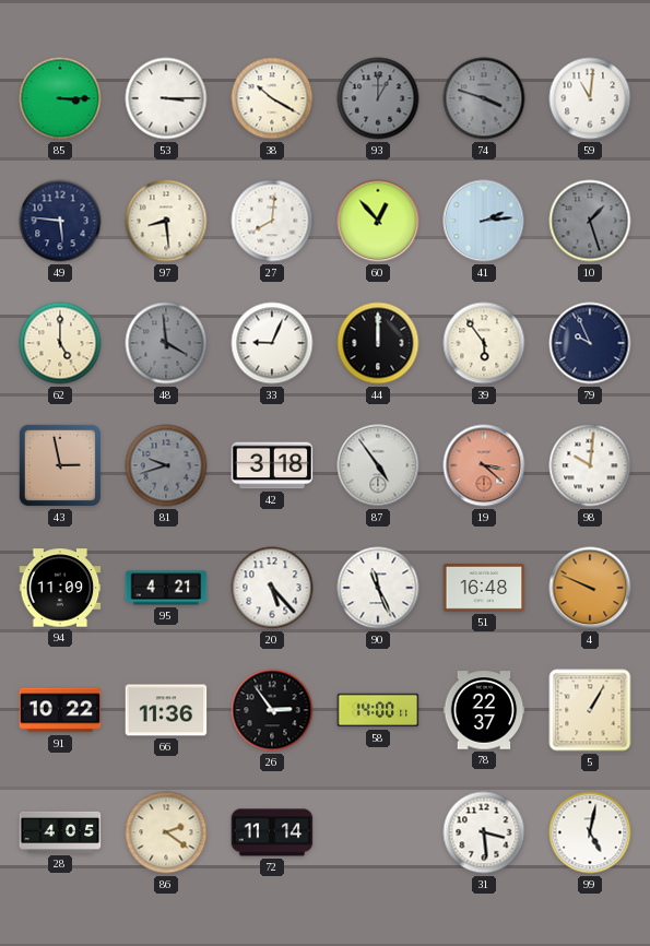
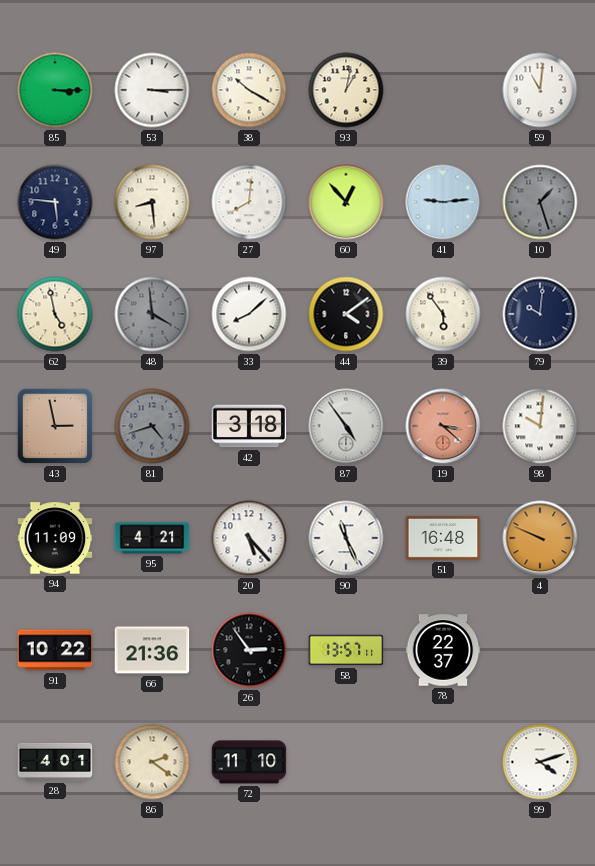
93: 1:00 -> 1:02 (346, 90)
93 dial: grey -> cream (346, 90)
74: 3:48 -> none (484, 98)
41: 2:14 -> 9:14 (443, 202)
62: 5:00 -> 4:58 (55, 314)
33: 9:04 -> 8:08 (249, 314)
44: 12:00 -> 4:09 (346, 314)
79: 9:56 -> 10:01 (540, 314)
81: 9:42 -> 4:42 (152, 426)
66: 11:36 -> 21:36 (152, 650)
58: 14:00 -> 13:57 (346, 650)
5: 1:05 -> none (590, 710)
28: 4:05 -> 4:01 (55, 762)
72: 11:14 -> 11:10 (249, 762)
31: 3:29 -> none (484, 832)
99: 5:02 -> 4:12 (540, 762)
